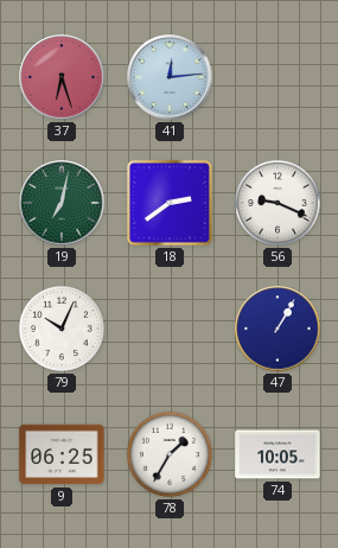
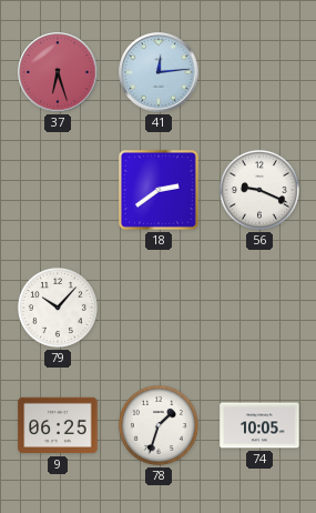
19: 7:02 -> none (62, 203)
79: 10:04 -> 10:07 (58, 308)
47: 1:05 -> none (278, 329)
78: 1:35 -> 1:33 (159, 425)
